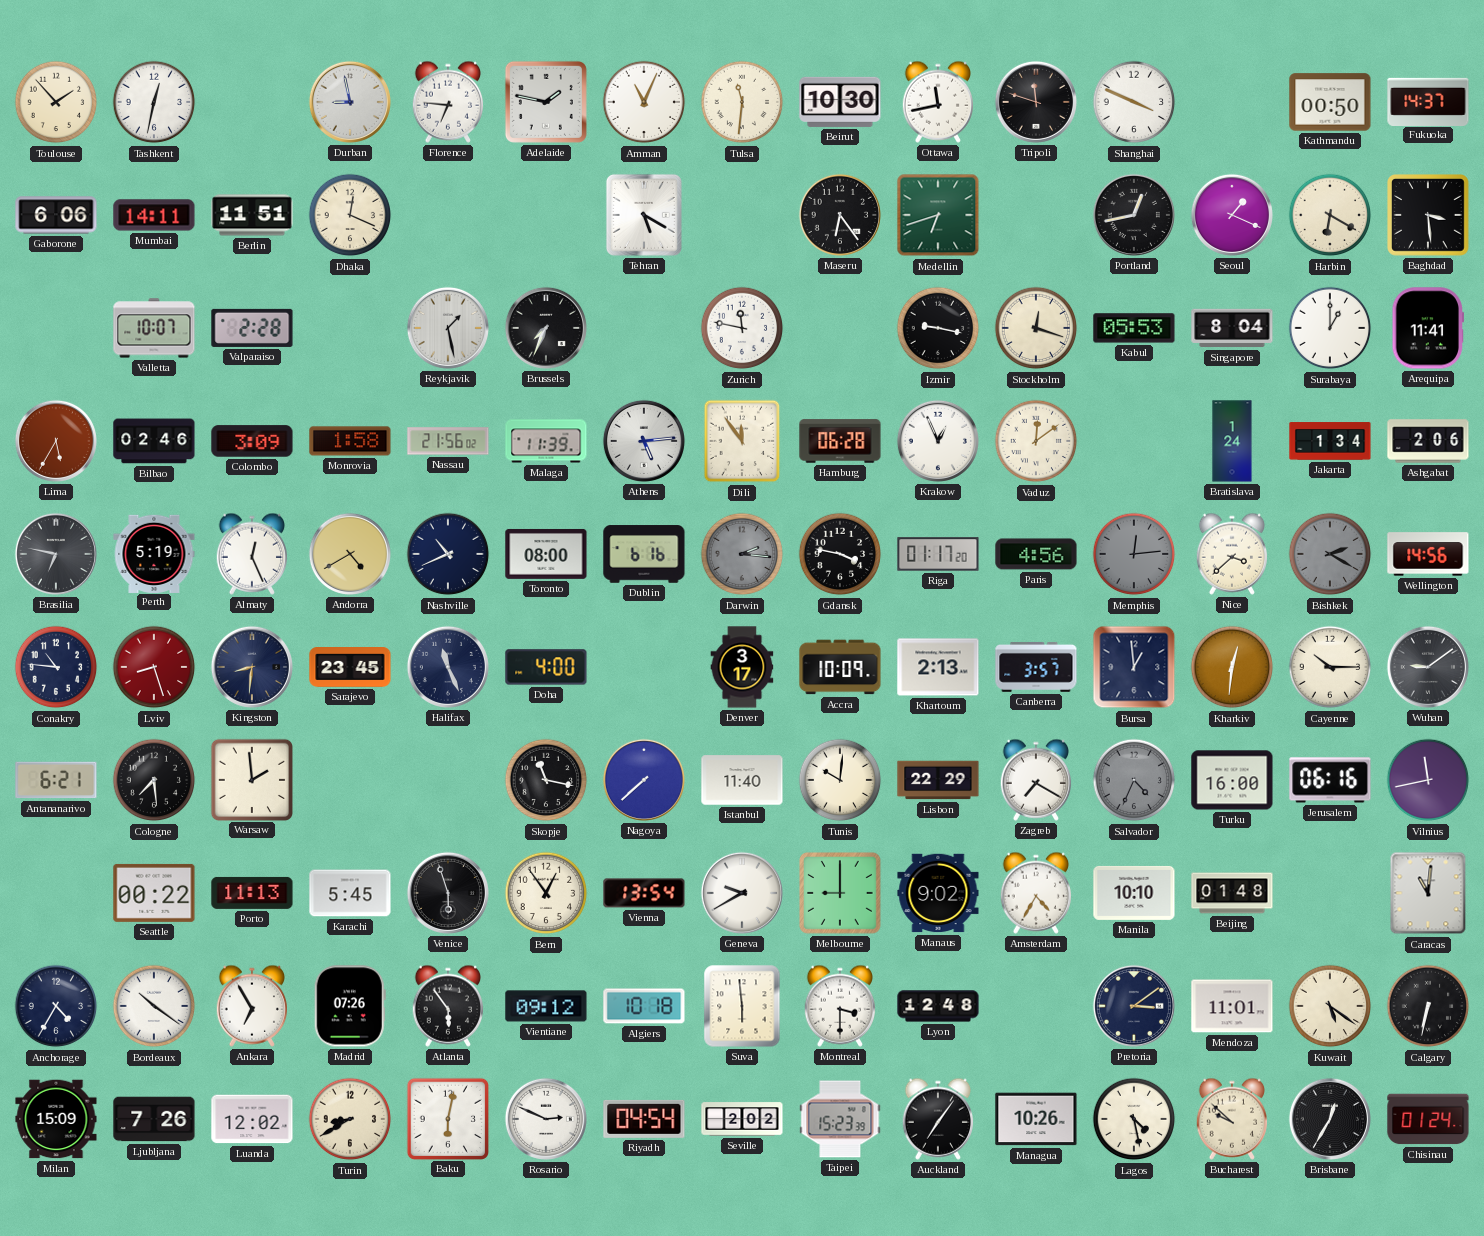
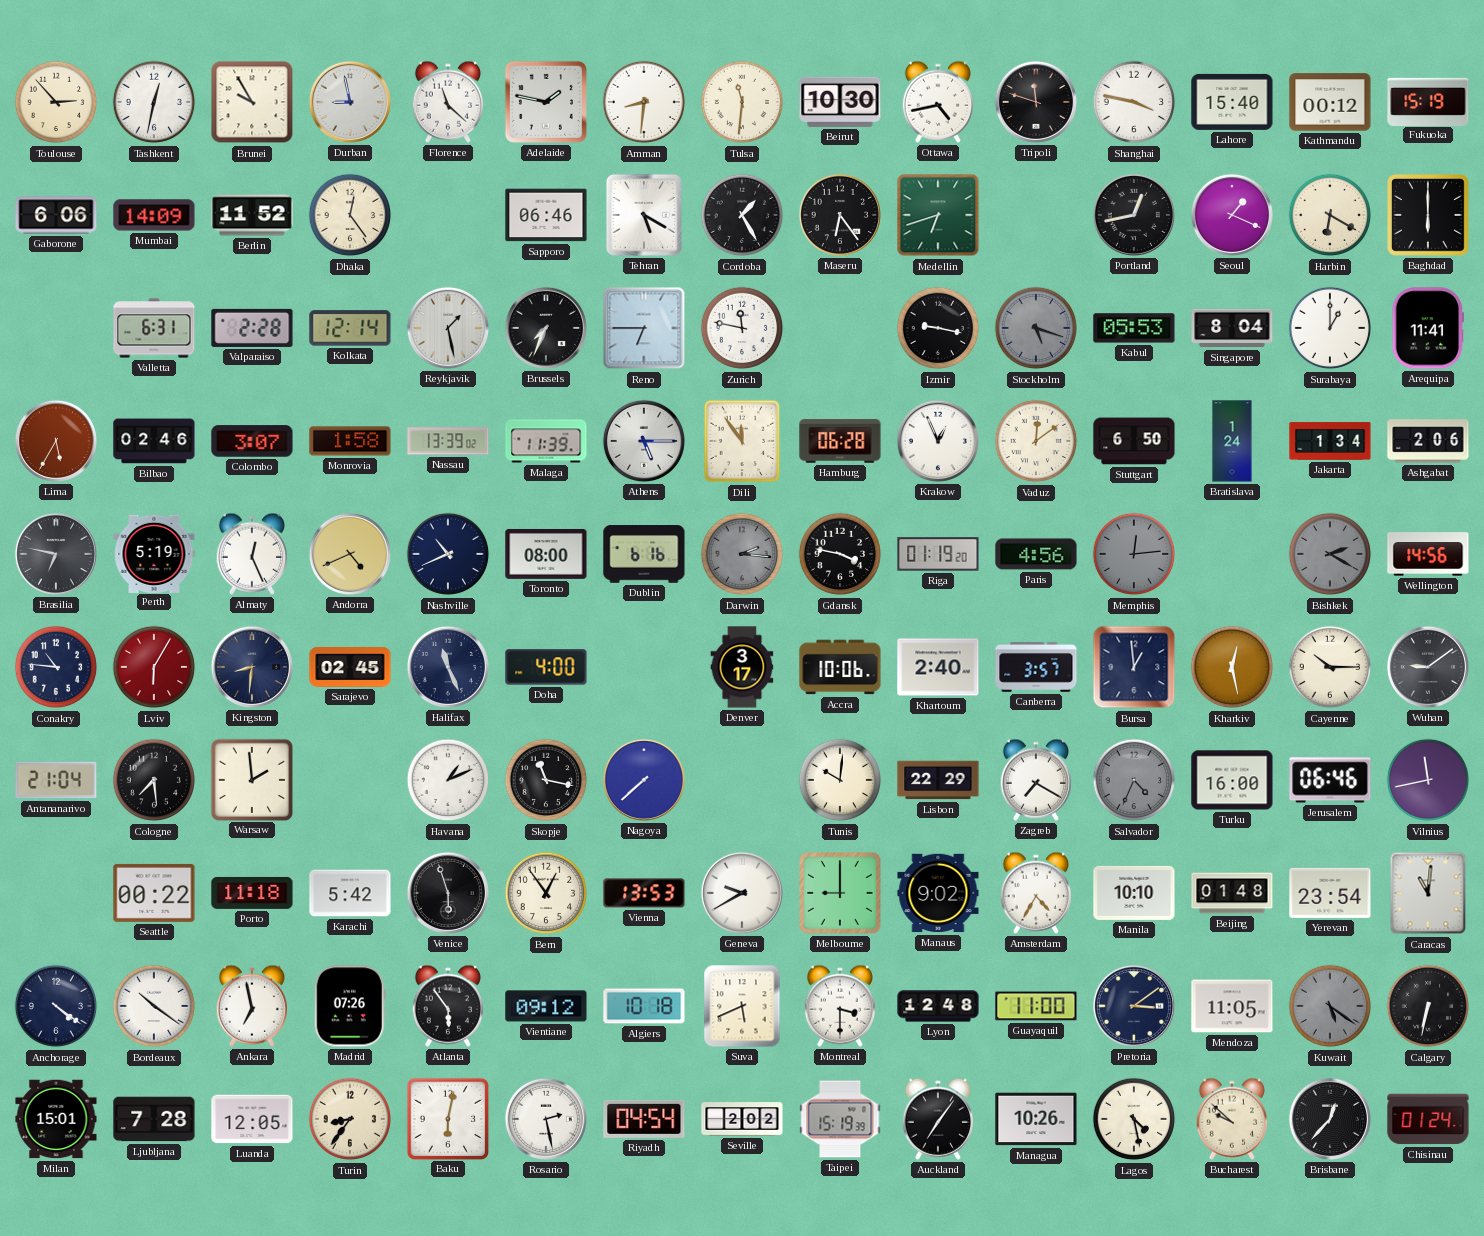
Toulouse: 1:53 -> 2:53 (56, 102)
Brunei: none -> 9:55 (252, 102)
Florence: 6:46 -> 11:22 (448, 102)
Amman: 11:04 -> 8:31 (644, 102)
Ottawa: 11:43 -> 4:43 (938, 102)
Shanghai: 3:49 -> 3:47 (1134, 102)
Lahore: none -> 15:40 (1232, 102)
Kathmandu: 00:50 -> 00:12 (1330, 102)
Fukuoka: 14:37 -> 15:19 (1428, 101)
Mumbai: 14:11 -> 14:09 (154, 215)
Berlin: 11:51 -> 11:52 (252, 215)
Dhaka: 12:19 -> 12:24 (350, 215)
Sapporo: none -> 06:46 (546, 215)
Cordoba: none -> 1:25 (742, 215)
Baghdad: 3:29 -> 6:00 (1429, 216)
Valletta: 10:07 -> 6:31 (154, 328)
Kolkata: none -> 12:14 (350, 328)
Reno: none -> 6:45 (644, 328)
Stockholm: 12:18 -> 5:18 (1036, 328)
Stockholm dial: cream -> grey (1036, 328)
Colombo: 3:09 -> 3:07 (252, 441)
Nassau: 21:56 -> 13:39 (448, 441)
Athens: 5:14 -> 5:15 (644, 441)
Stuttgart: none -> 6:50 (1134, 441)
Andorra: 4:40 -> 4:41 (350, 554)
Riga: 01:17 -> 01:19 (938, 554)
Nice: 3:38 -> none (1232, 554)
Lviv: 8:27 -> 6:05 (154, 667)
Sarajevo: 23:45 -> 02:45 (350, 668)
Accra: 10:09 -> 10:06 (840, 667)
Khartoum: 2:13 -> 2:40 (938, 667)
Kharkiv: 12:31 -> 12:28 (1232, 667)
Antananarivo: 6:21 -> 21:04 (56, 780)
Havana: none -> 1:11 (448, 780)
Istanbul: 11:40 -> none (742, 780)
Jerusalem: 06:16 -> 06:46 (1330, 780)
Porto: 11:13 -> 11:18 (252, 893)
Karachi: 5:45 -> 5:42 (350, 893)
Vienna: 13:54 -> 13:53 (644, 893)
Yerevan: none -> 23:54 (1330, 893)
Anchorage: 4:35 -> 4:21 (56, 1006)
Ankara: 6:55 -> 6:58 (252, 1006)
Suva: 5:59 -> 5:41 (742, 1006)
Guayaquil: none -> 11:00 (1036, 1006)
Mendoza: 11:01 -> 11:05 (1232, 1006)
Kuwait dial: cream -> grey (1330, 1006)
Milan: 15:09 -> 15:01 (56, 1119)
Ljubljana: 7:26 -> 7:28 (154, 1119)
Luanda: 12:02 -> 12:05 (252, 1119)
Turin: 8:40 -> 8:36 (350, 1119)
Rosario: 2:49 -> 2:28 (546, 1119)
Taipei: 15:23 -> 15:19 (840, 1119)
Brisbane: 12:35 -> 12:37 (1330, 1119)
